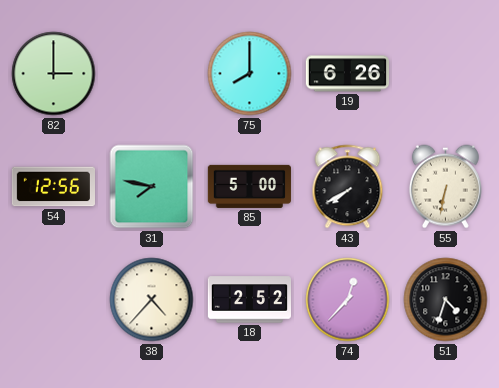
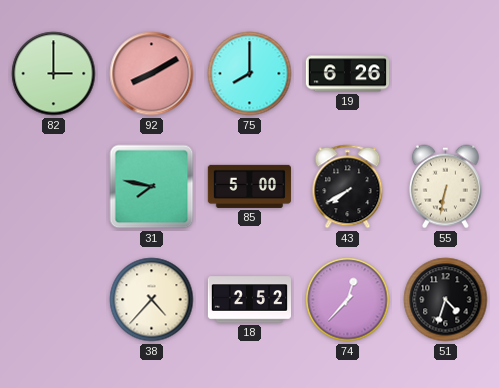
92: none -> 8:10 (152, 74)
54: 12:56 -> none (53, 187)
